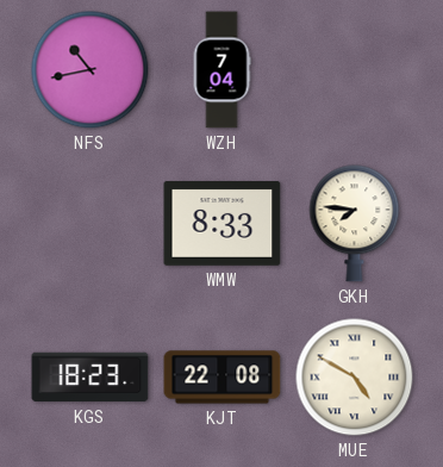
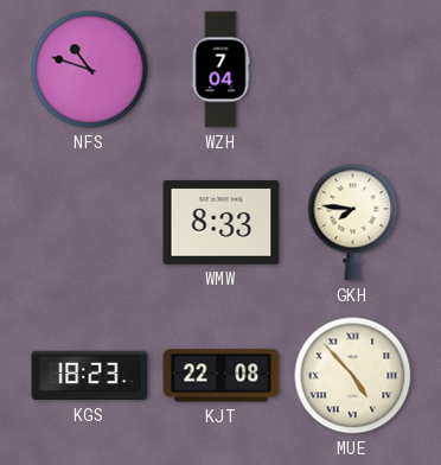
NFS: 10:43 -> 10:48 (90, 70)
MUE: 4:50 -> 4:53 (353, 376)
